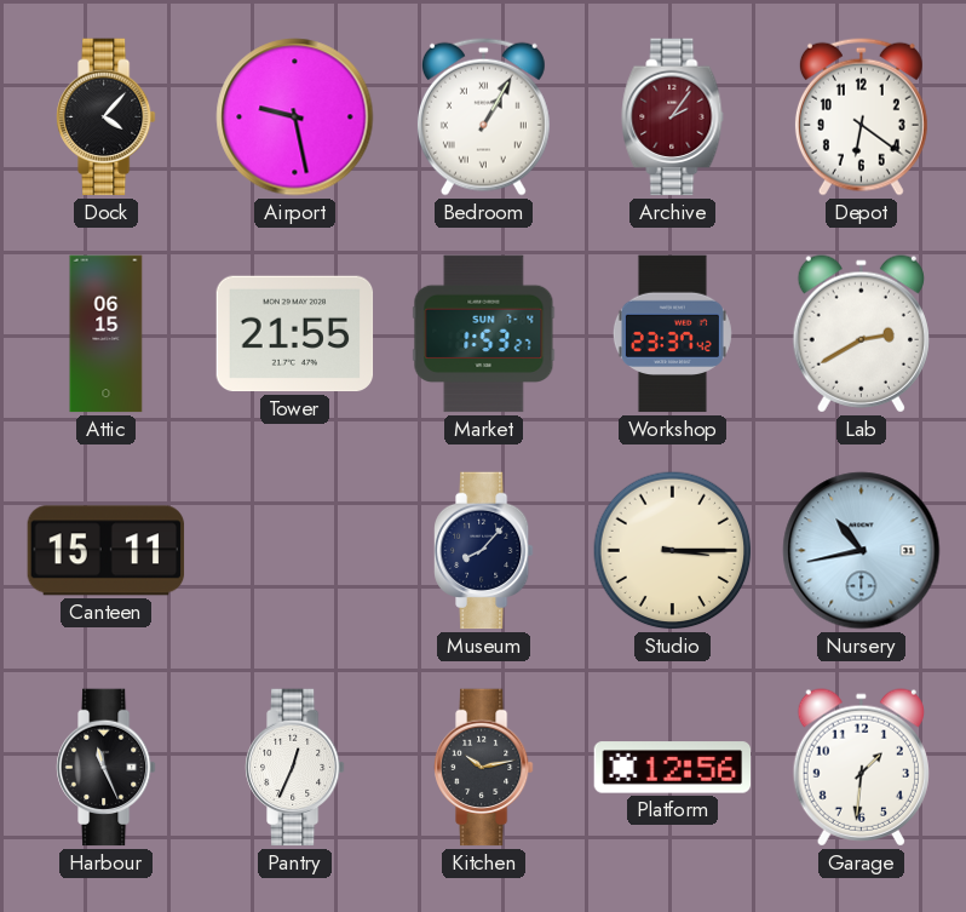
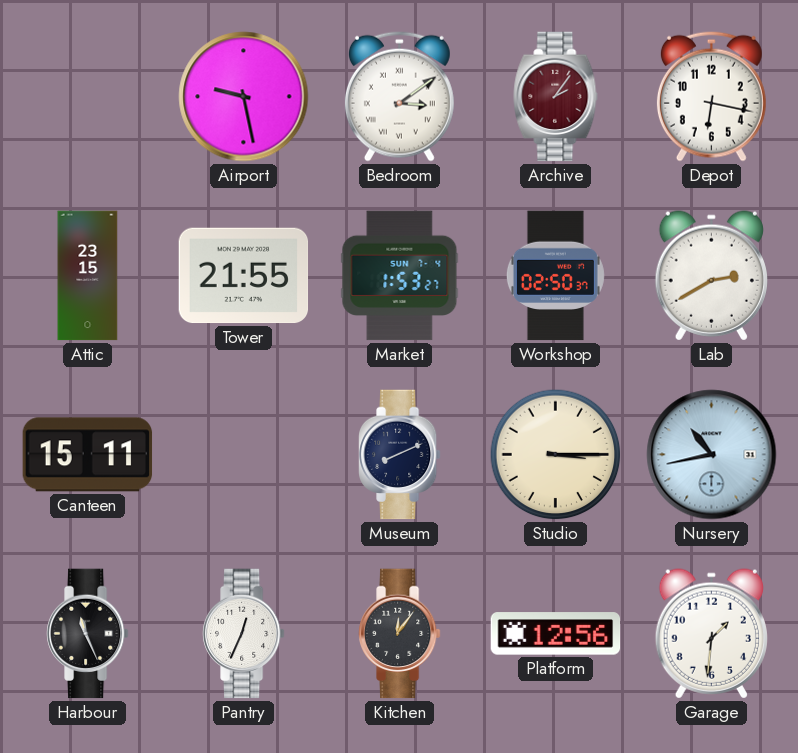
Dock: 4:07 -> none (107, 117)
Bedroom: 1:05 -> 3:09 (399, 96)
Depot: 6:21 -> 6:17 (711, 96)
Attic: 06:15 -> 23:15 (88, 276)
Workshop: 23:37 -> 02:50 (555, 276)
Museum: 8:07 -> 8:11 (400, 455)
Kitchen: 10:13 -> 12:06 (400, 634)
